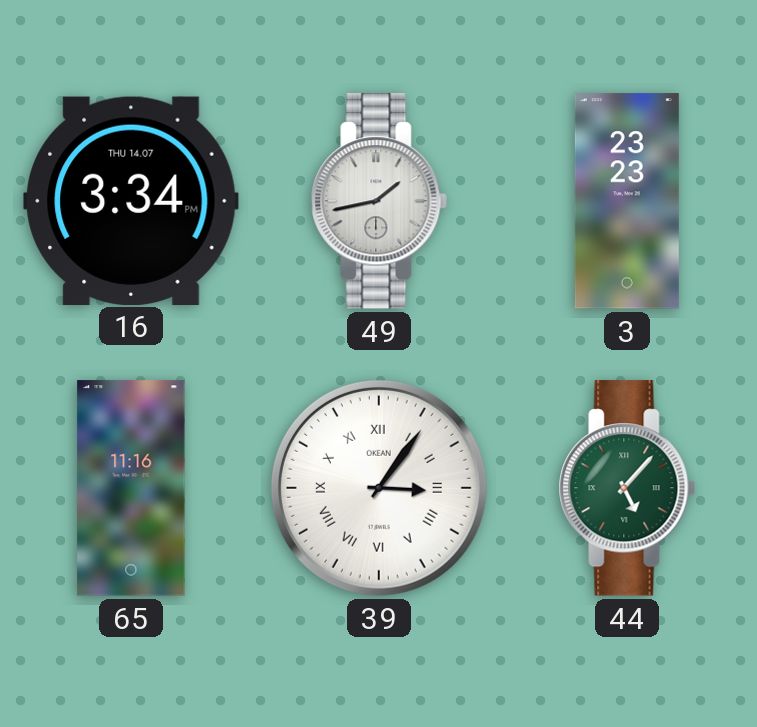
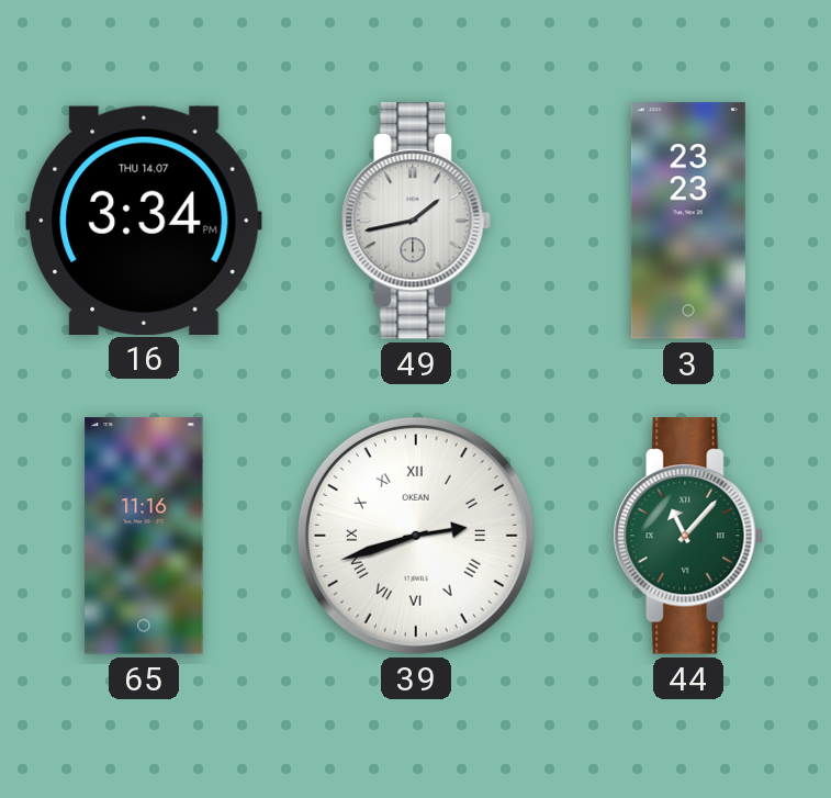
39: 3:06 -> 2:42 (416, 536)
44: 5:07 -> 11:07 (688, 536)
